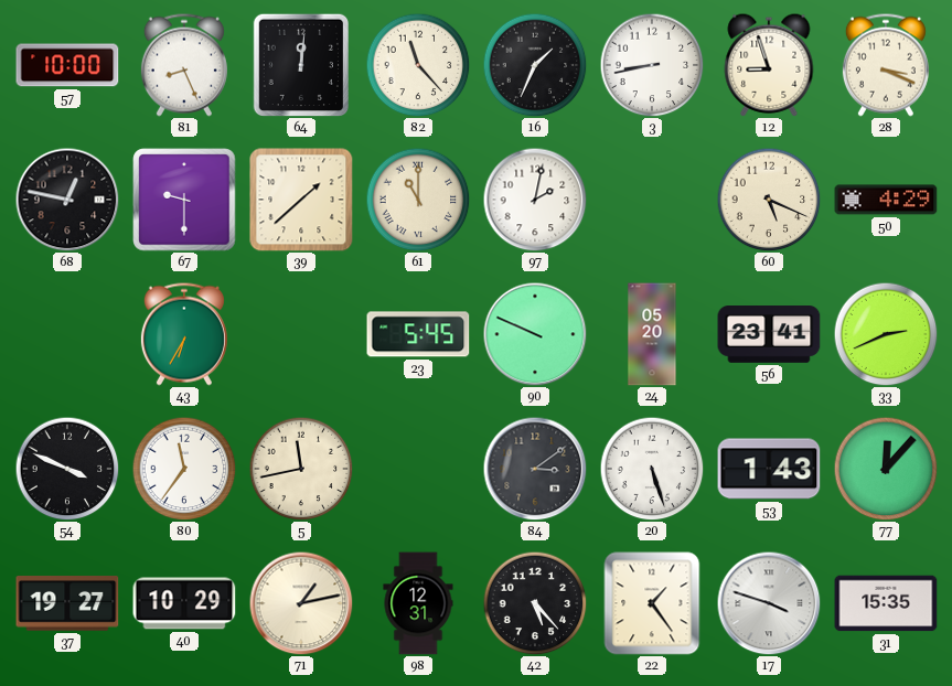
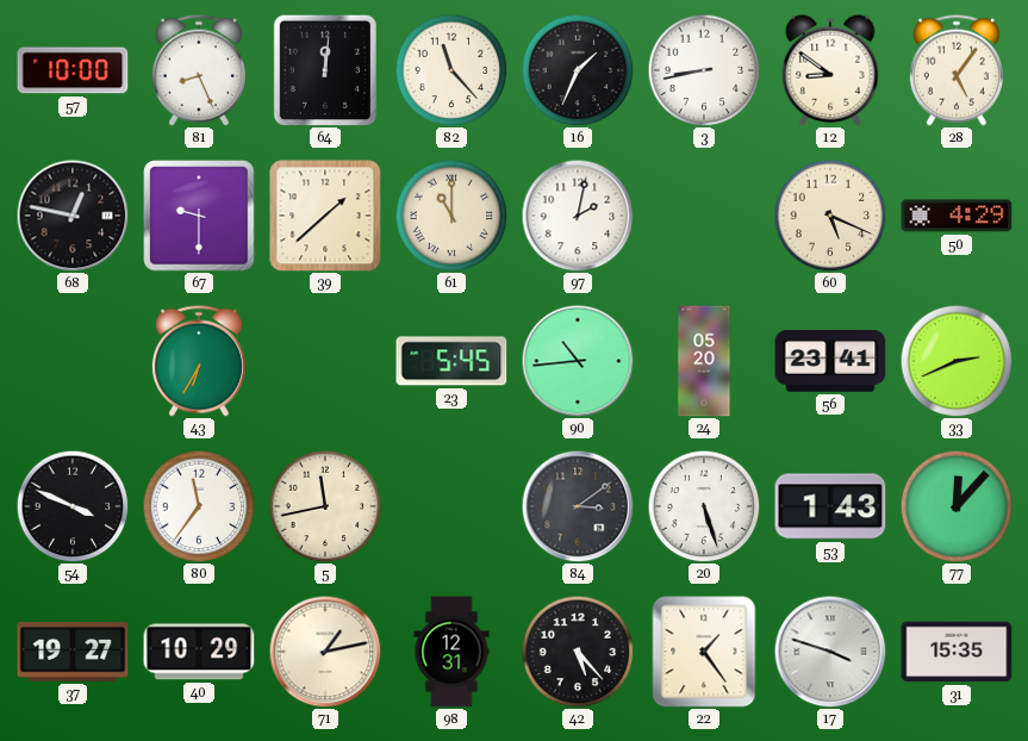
12: 8:57 -> 8:51 (830, 70)
28: 3:19 -> 5:06 (957, 70)
90: 9:49 -> 10:44 (578, 361)
